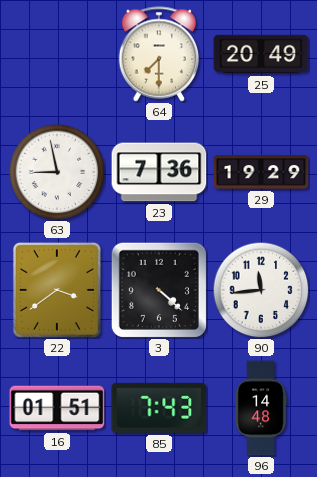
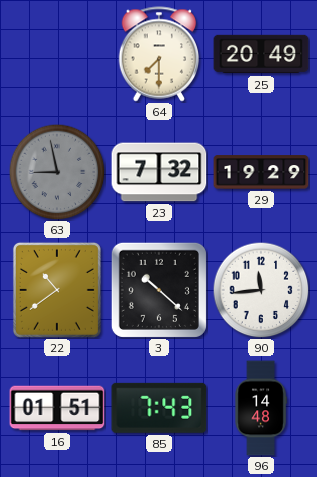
63 dial: white -> grey (57, 172)
23: 7:36 -> 7:32 (159, 172)
22: 3:39 -> 10:39 (57, 290)
3: 4:22 -> 10:22 (159, 290)
